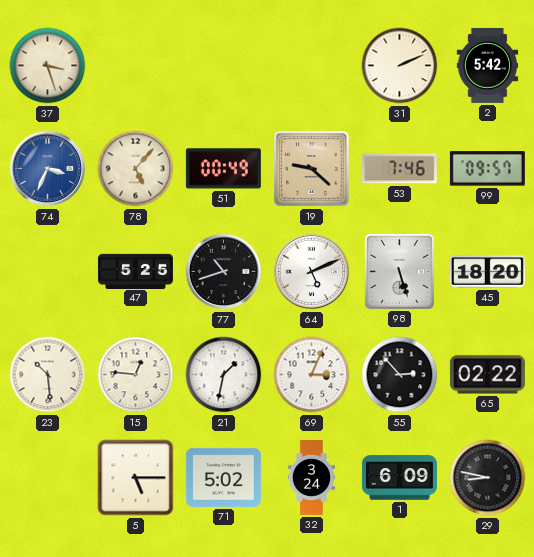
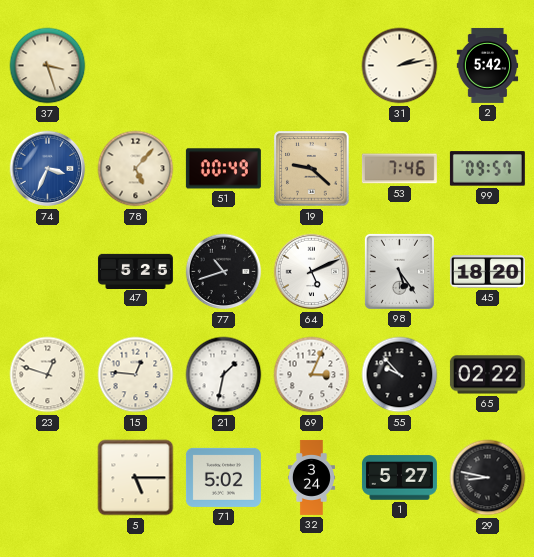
31: 2:11 -> 2:13 (400, 66)
98: 5:27 -> 5:24 (399, 271)
23: 10:29 -> 12:48 (48, 375)
55: 2:53 -> 9:53 (400, 375)
1: 6:09 -> 5:27 (399, 478)
